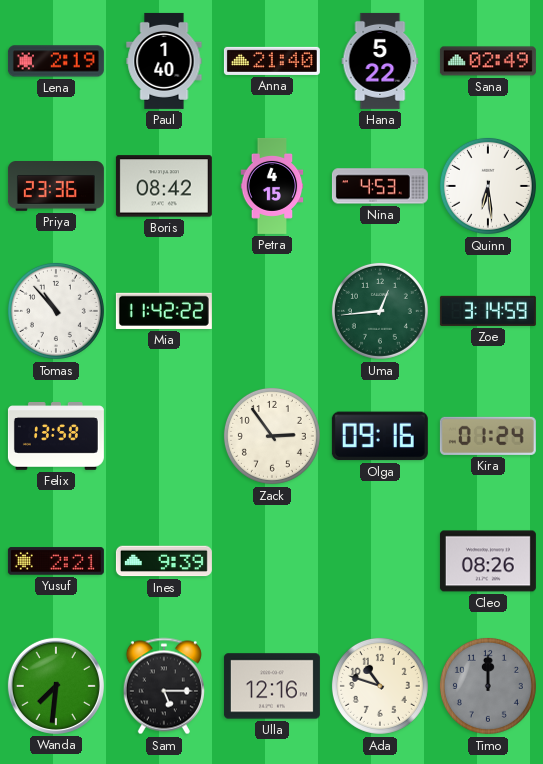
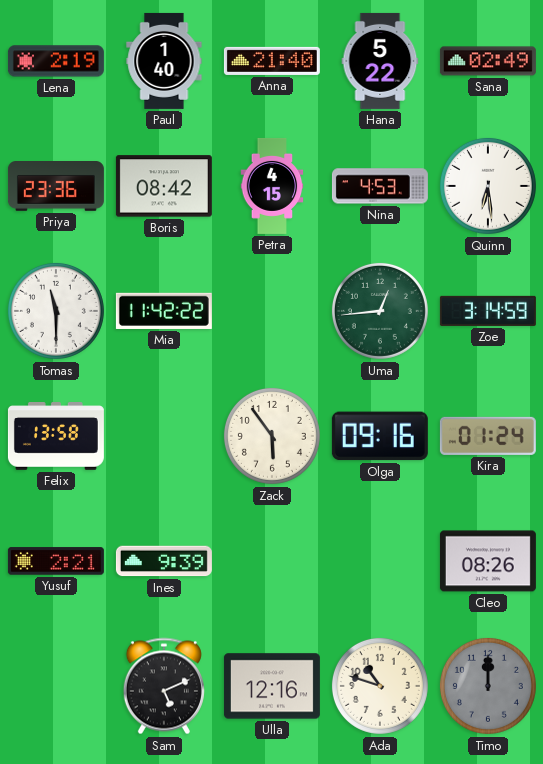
Tomas: 10:53 -> 11:30 (56, 311)
Zack: 2:54 -> 5:54 (272, 436)
Wanda: 7:31 -> none (56, 686)
Sam: 5:15 -> 5:11 (164, 686)
